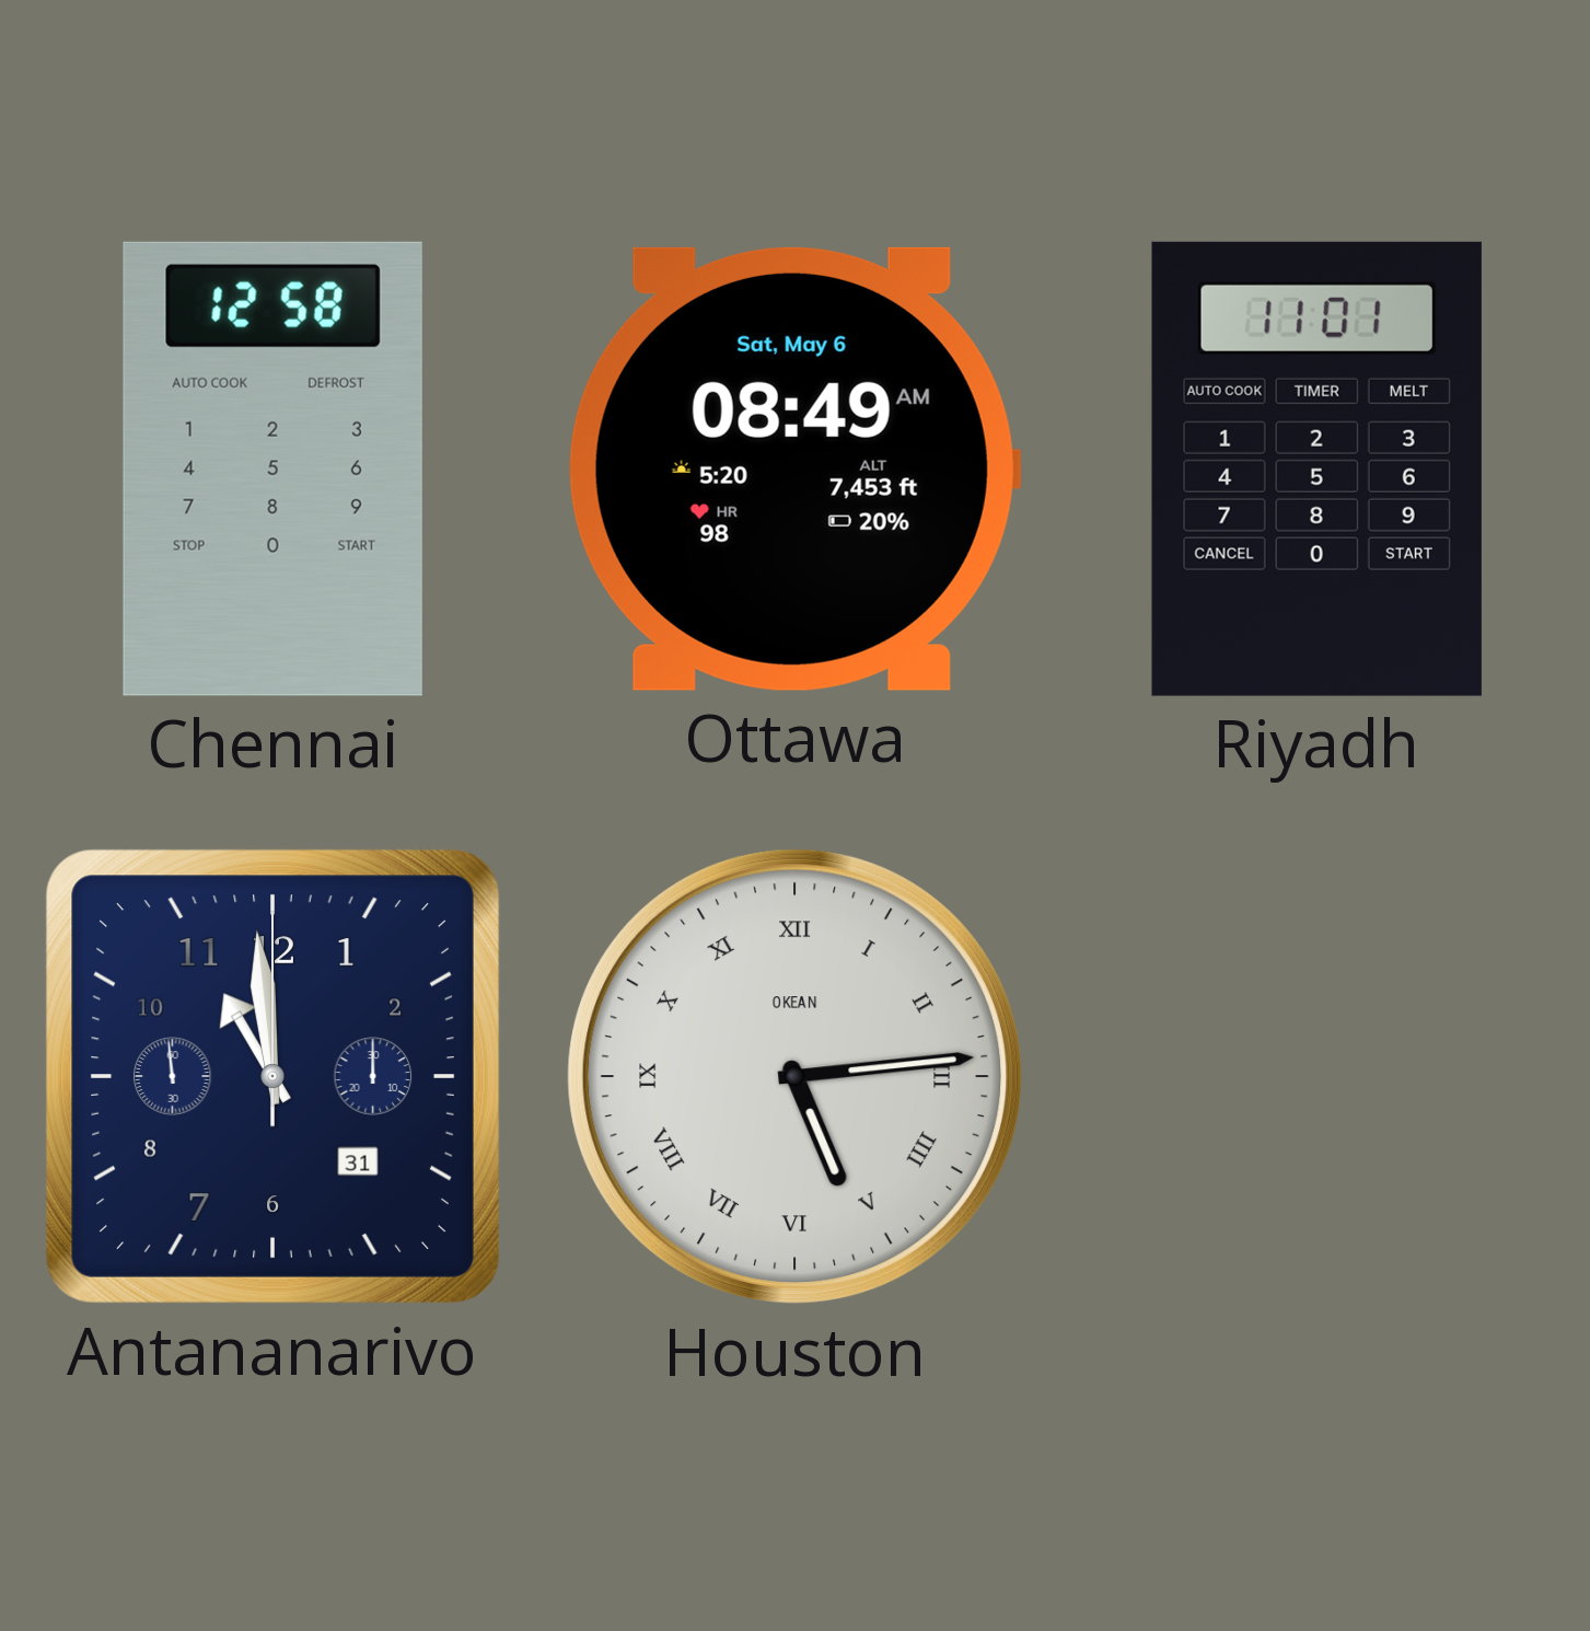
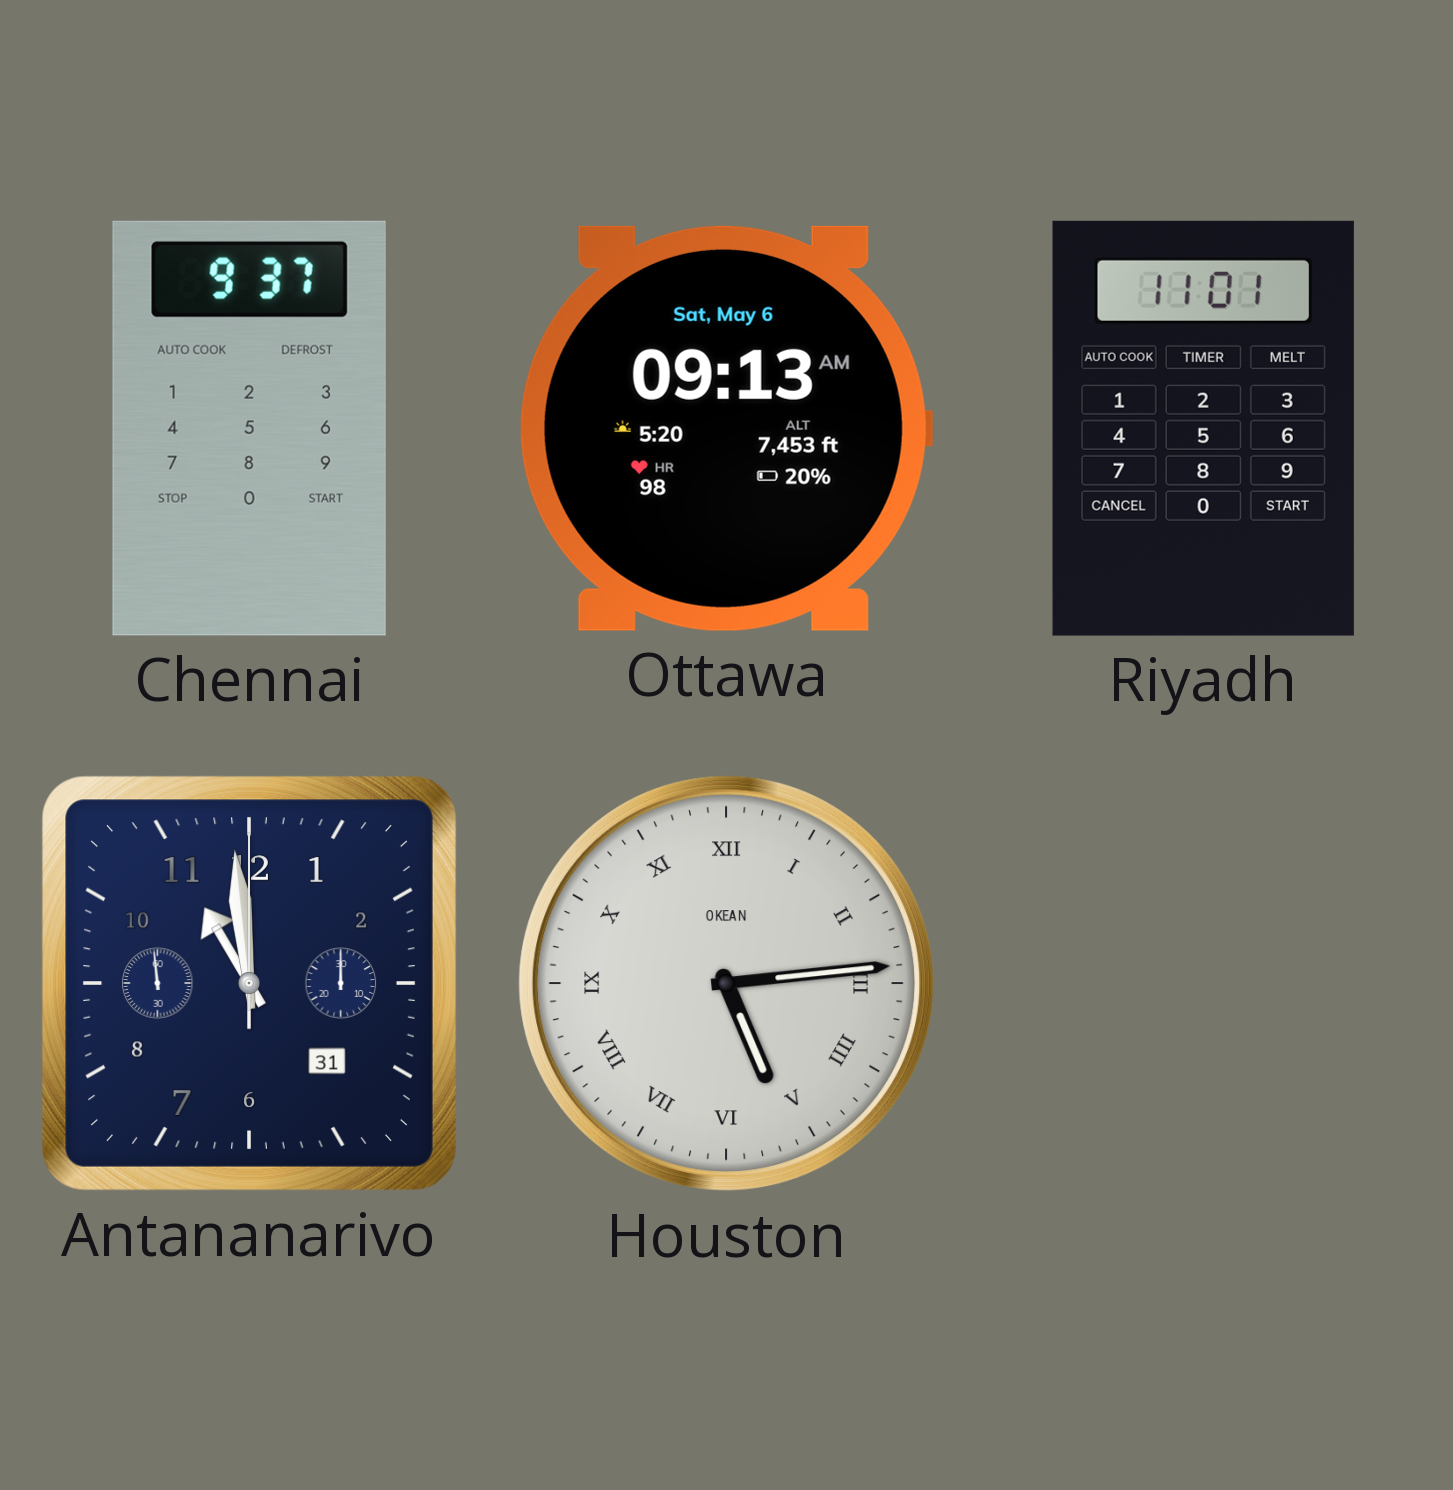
Chennai: 12:58 -> 9:37 (249, 428)
Ottawa: 08:49 -> 09:13 (726, 428)
